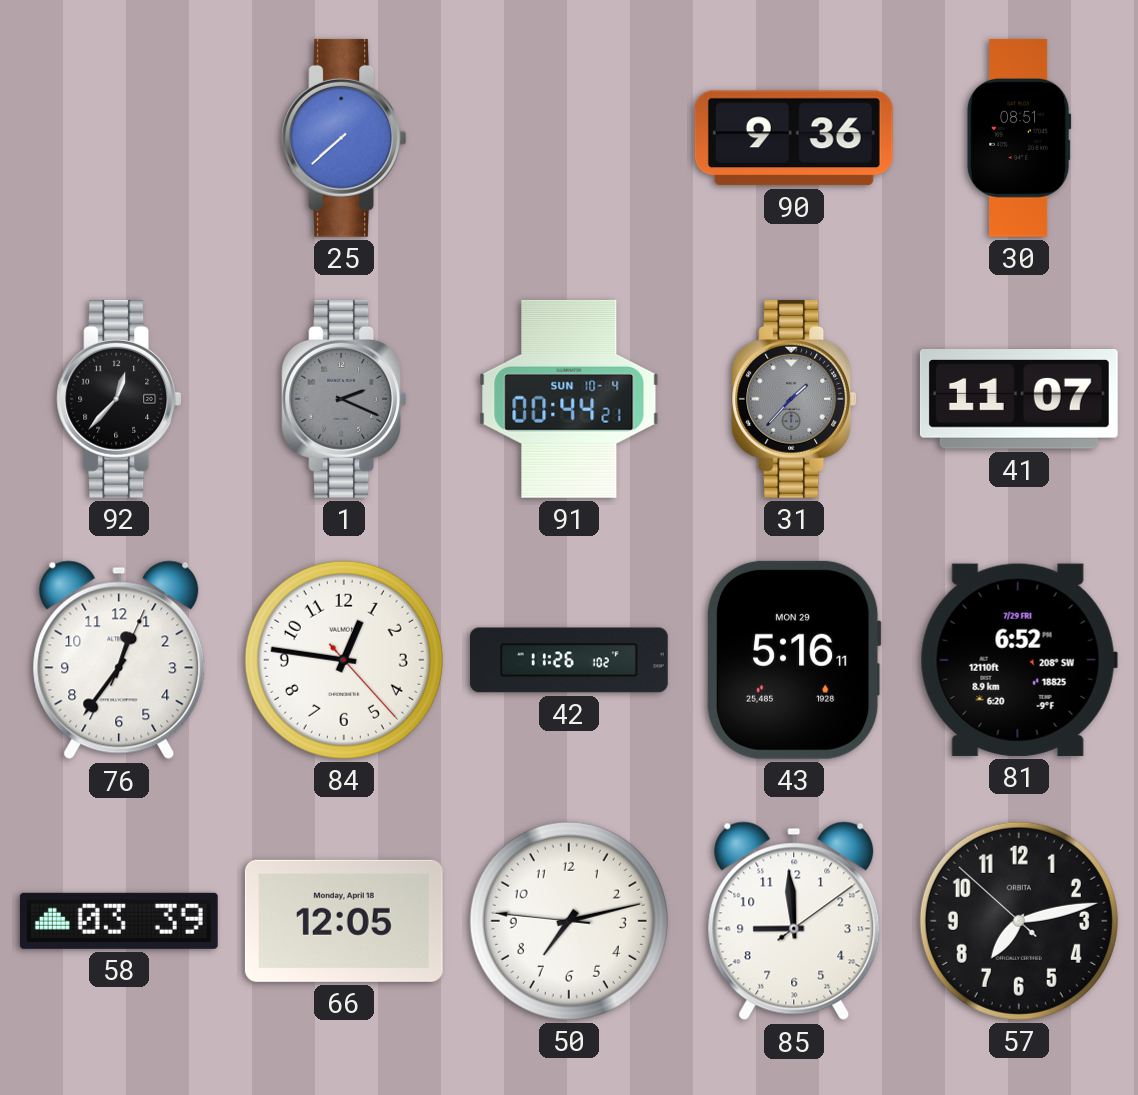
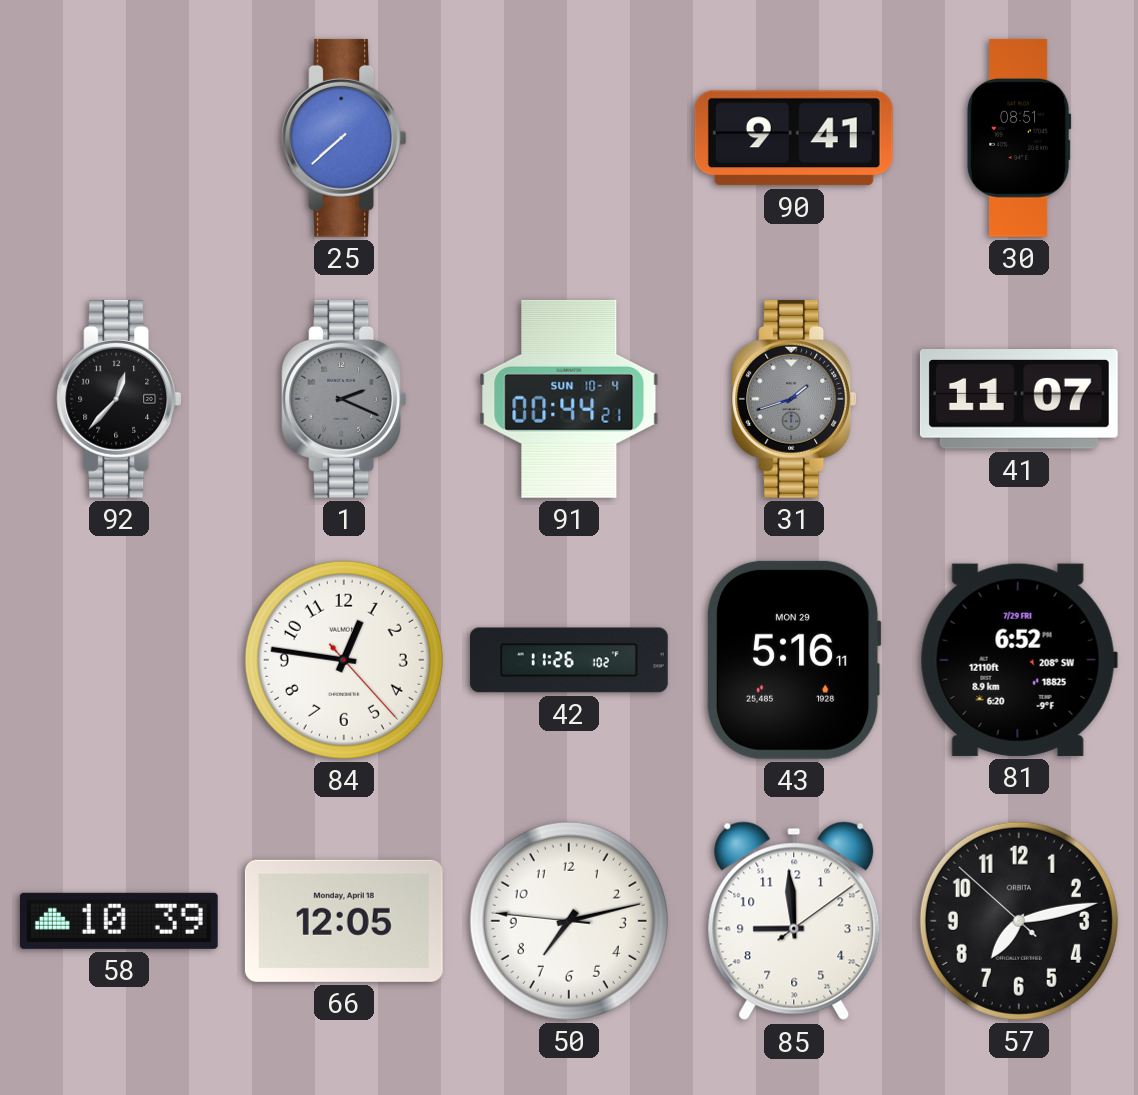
90: 9:36 -> 9:41 (794, 138)
31: 1:37 -> 1:42 (794, 399)
76: 12:36 -> none (119, 660)
58: 03:39 -> 10:39 (119, 921)
